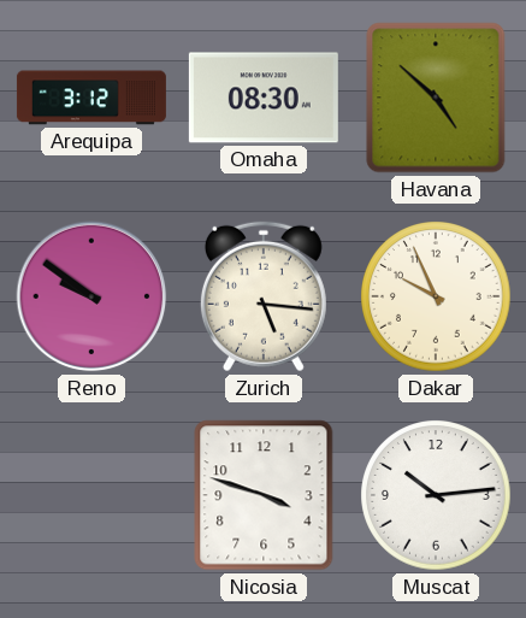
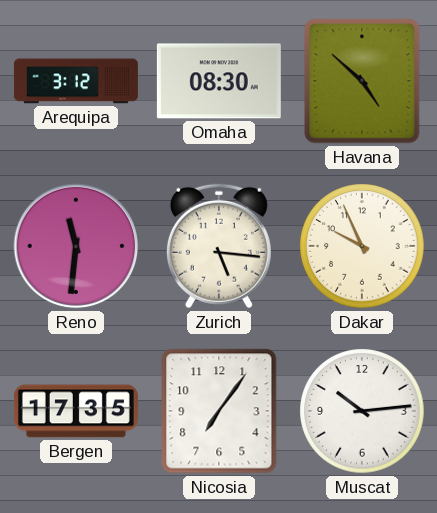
Reno: 9:51 -> 11:31 (76, 246)
Bergen: none -> 17:35 (76, 411)
Nicosia: 3:48 -> 7:06 (219, 411)
